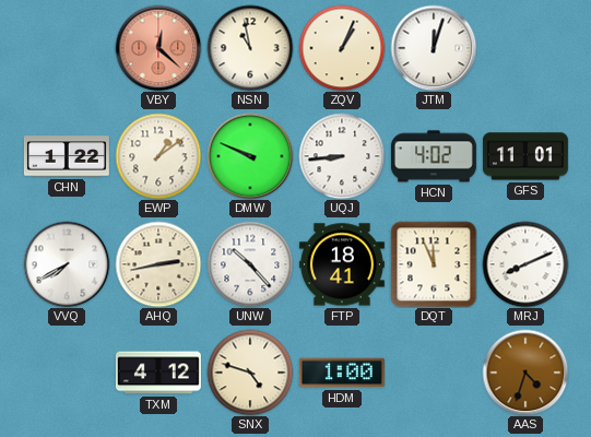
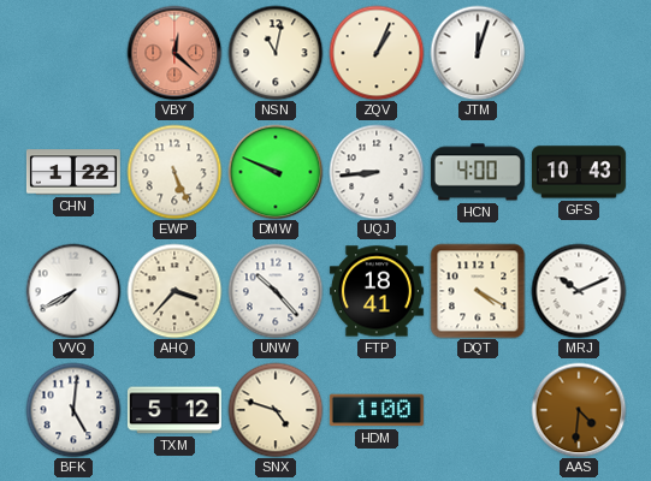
NSN: 10:58 -> 11:02 (276, 53)
EWP: 1:09 -> 5:26 (174, 172)
HCN: 4:02 -> 4:00 (478, 172)
GFS: 11:01 -> 10:43 (579, 172)
AHQ: 2:43 -> 3:37 (174, 291)
DQT: 11:56 -> 4:20 (478, 291)
MRJ: 8:11 -> 10:11 (579, 291)
BFK: none -> 5:01 (73, 410)
TXM: 4:12 -> 5:12 (174, 410)
AAS: 4:33 -> 4:31 (579, 410)
